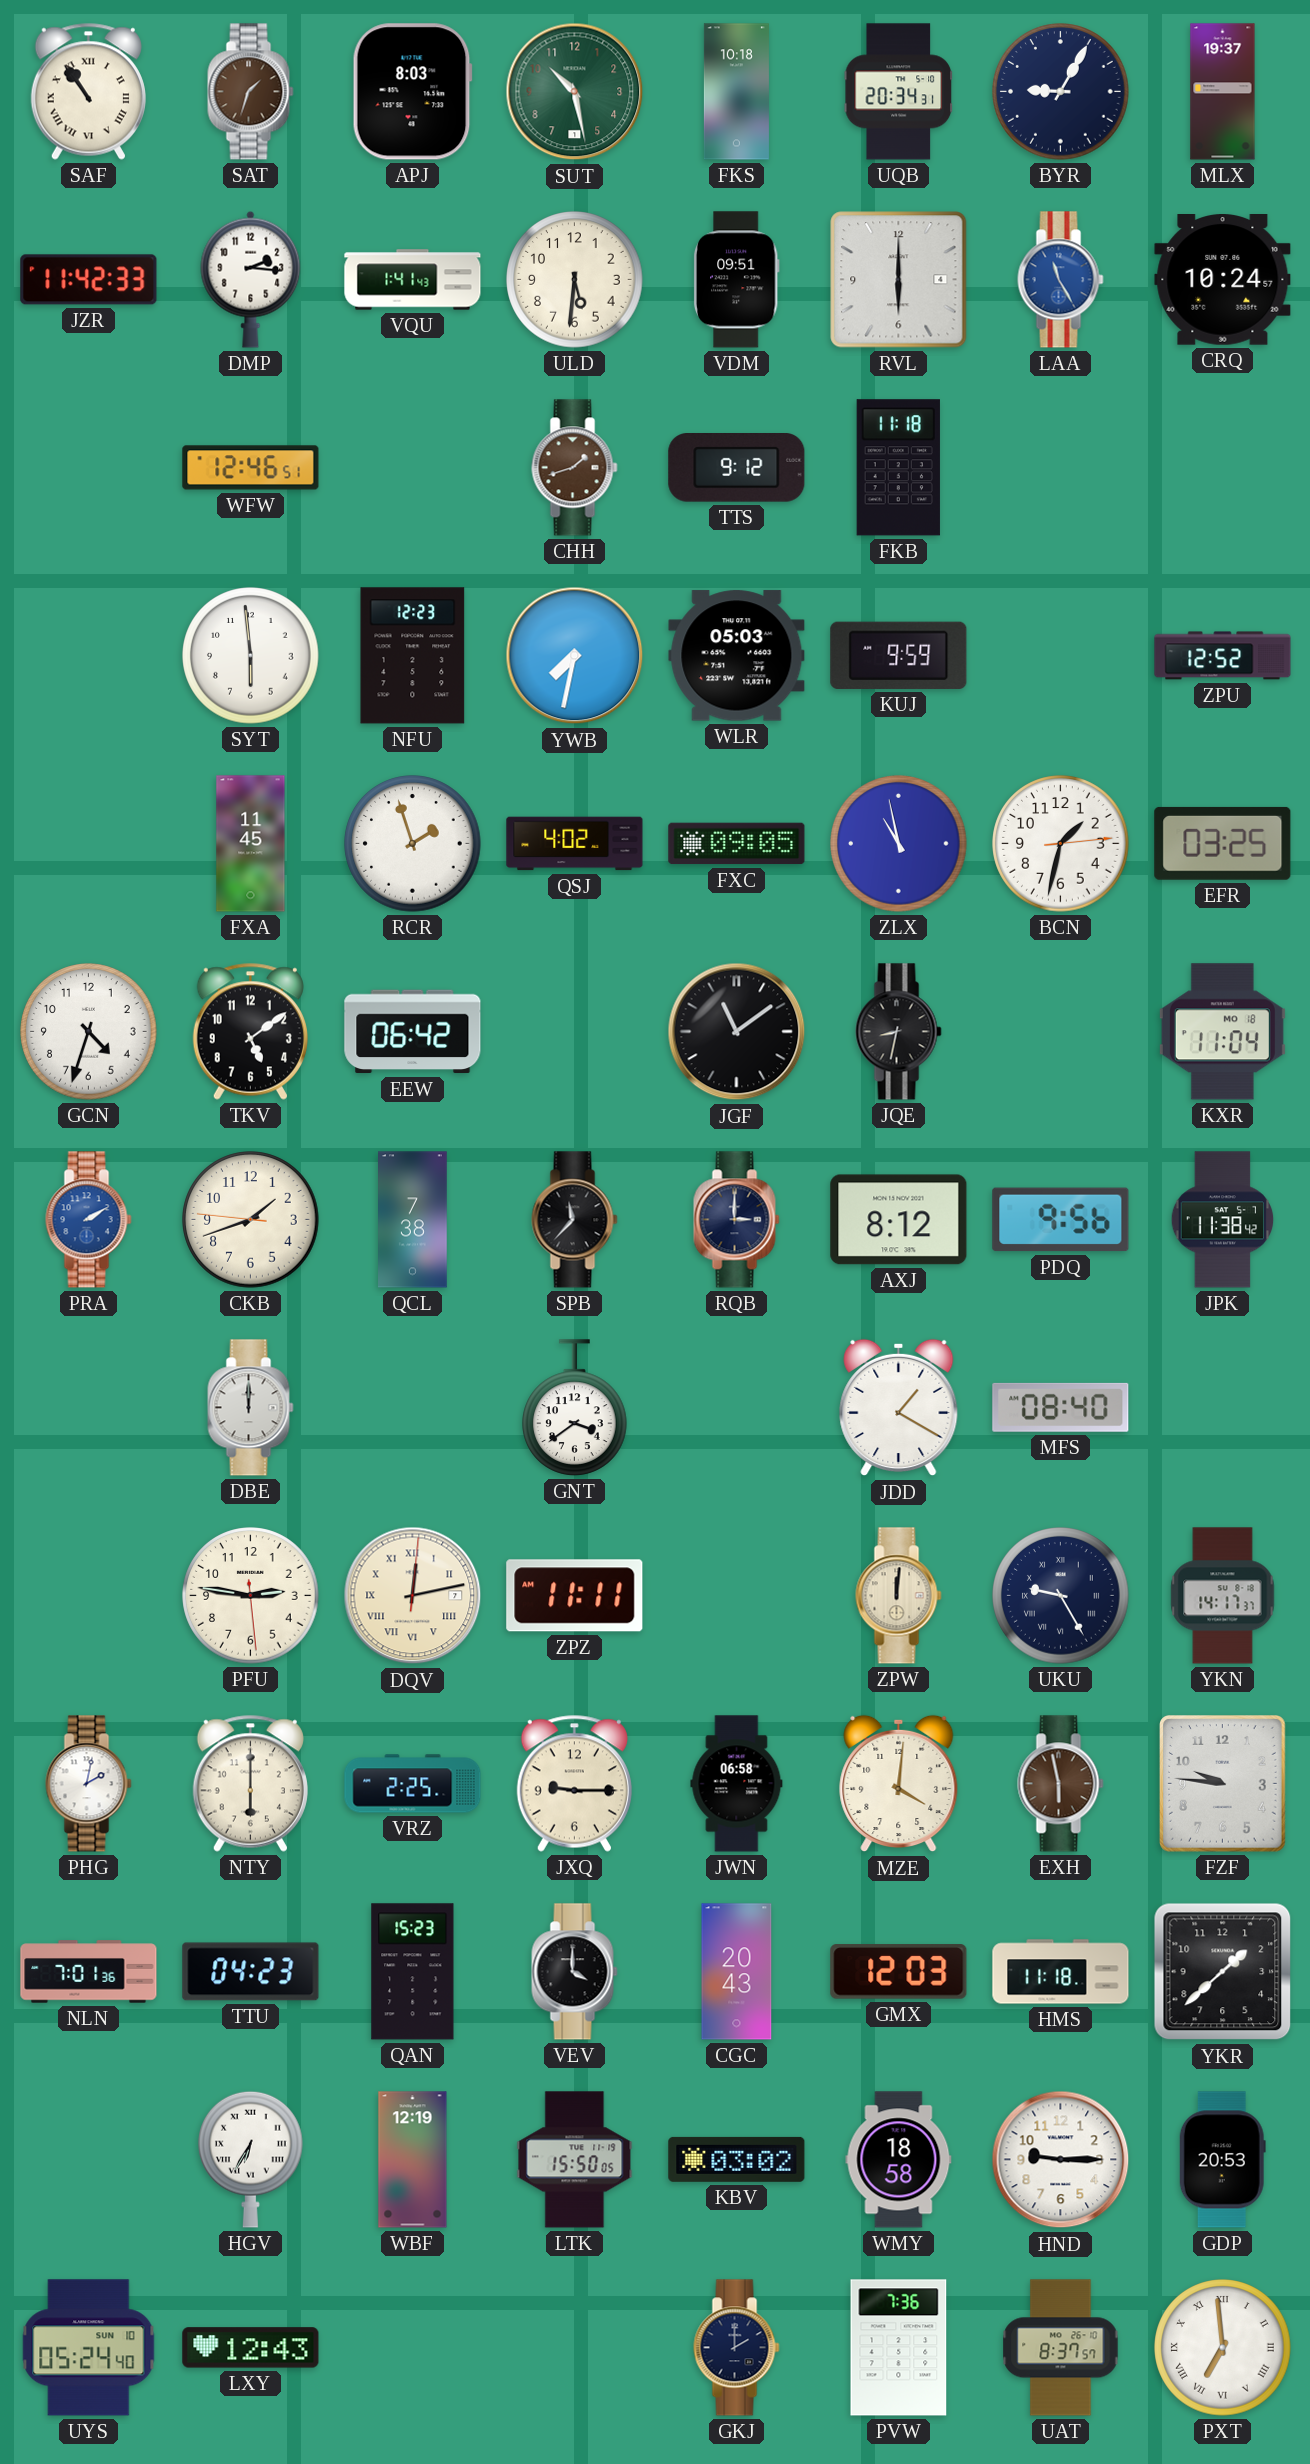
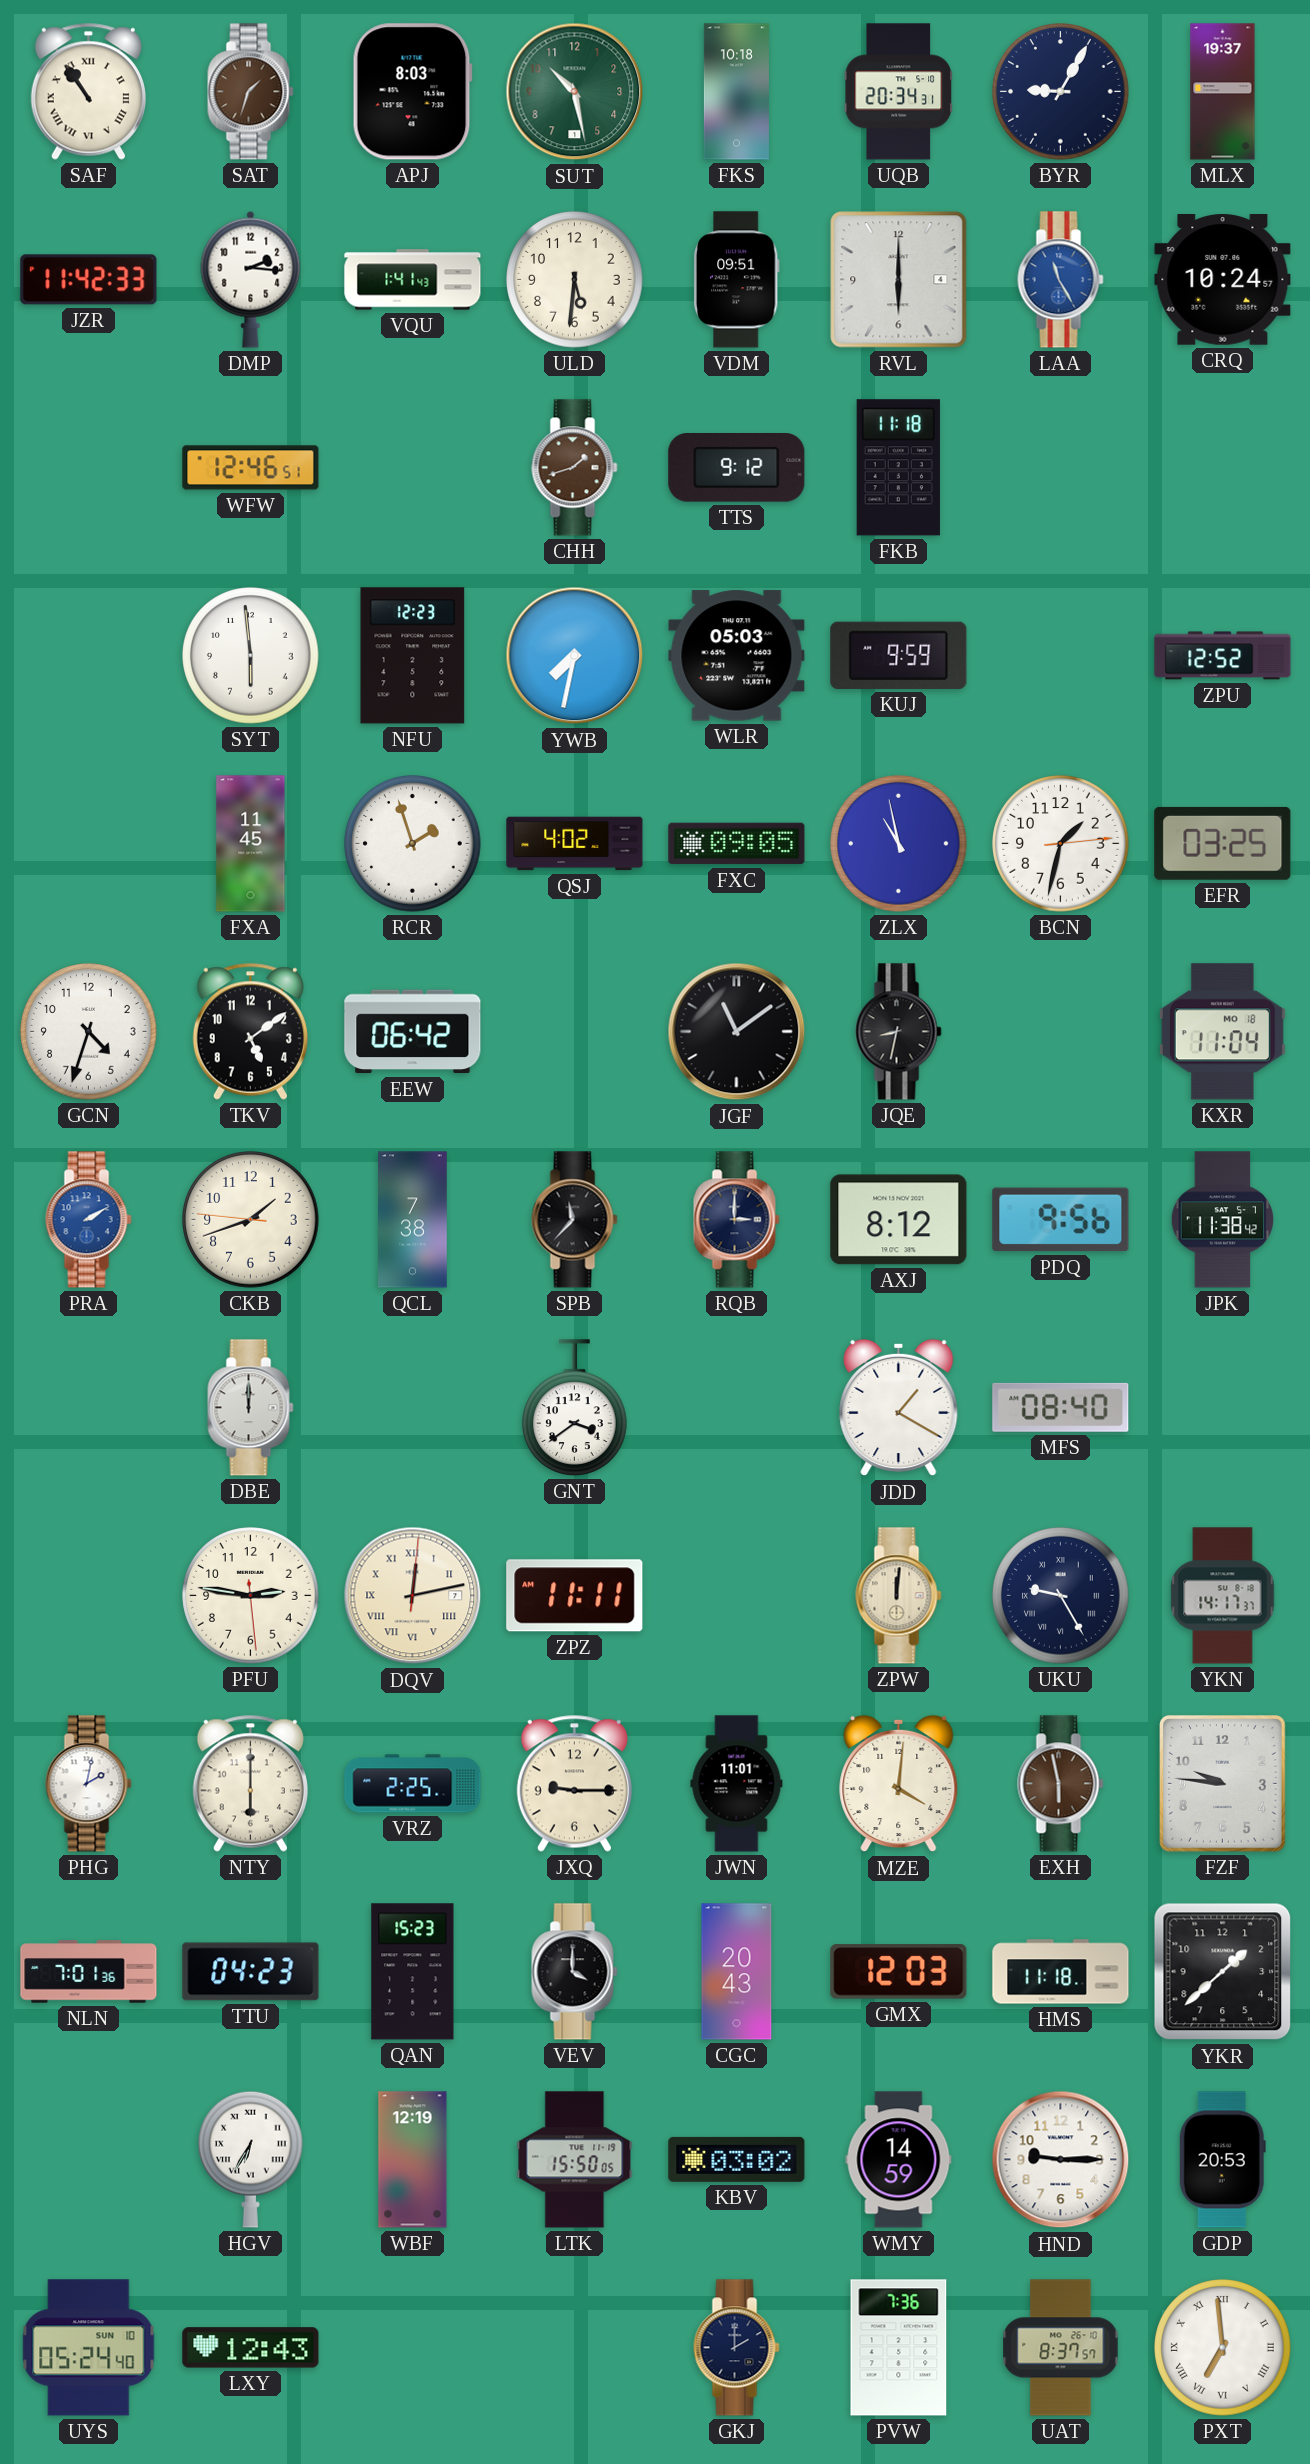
JWN: 06:58 -> 11:01 (737, 1784)
WMY: 18:58 -> 14:59 (899, 2160)
